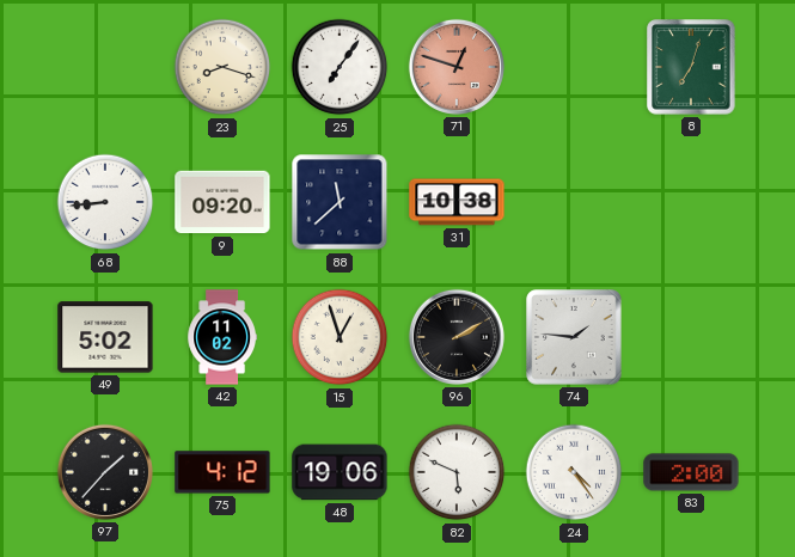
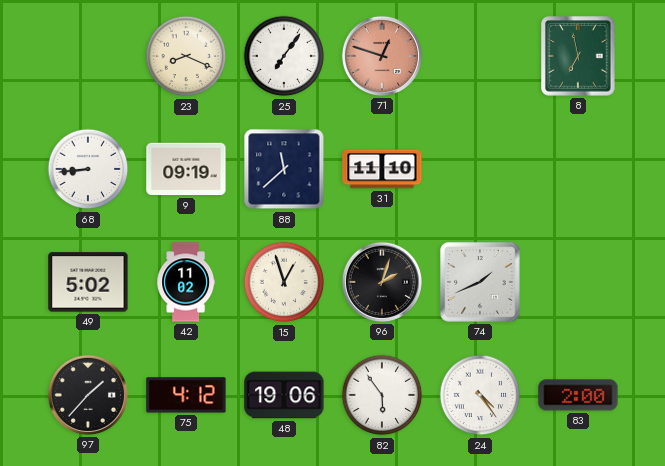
23: 8:18 -> 8:19 (186, 56)
8: 7:03 -> 6:58 (578, 56)
9: 09:20 -> 09:19 (186, 169)
31: 10:38 -> 11:10 (382, 169)
96: 2:10 -> 2:03 (382, 282)
74: 1:46 -> 1:41 (480, 282)
82: 5:49 -> 5:54 (382, 395)
